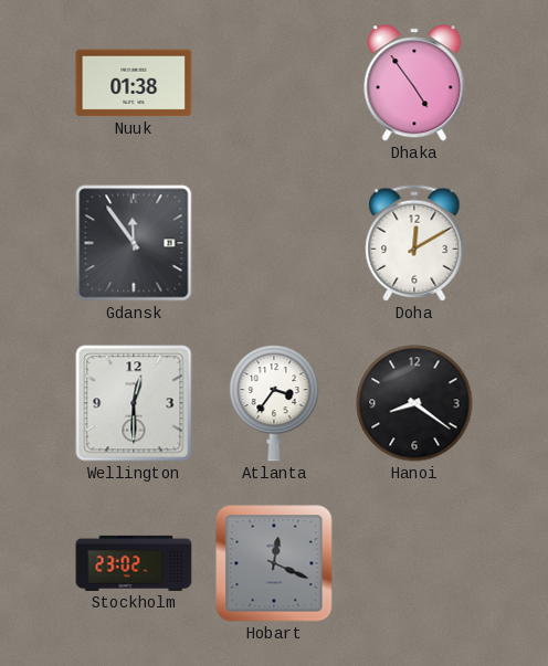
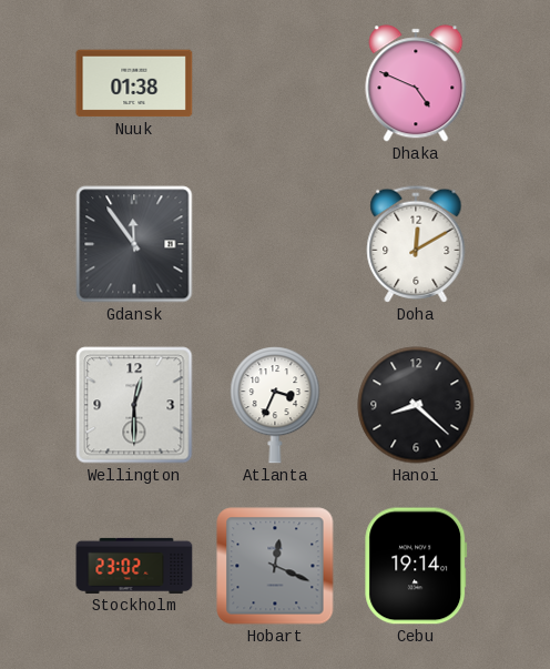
Dhaka: 4:54 -> 4:49 (416, 83)
Atlanta: 3:36 -> 3:34 (275, 405)
Hanoi: 8:21 -> 8:22 (416, 405)
Cebu: none -> 19:14 (416, 566)
